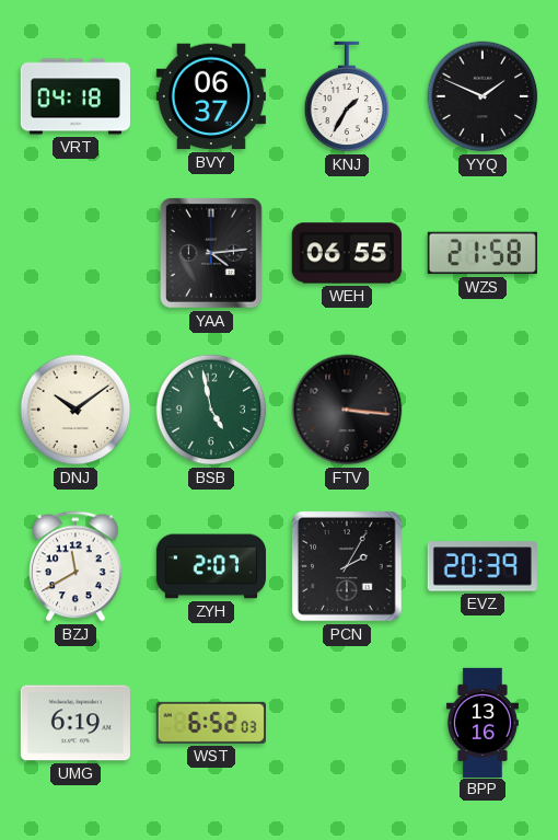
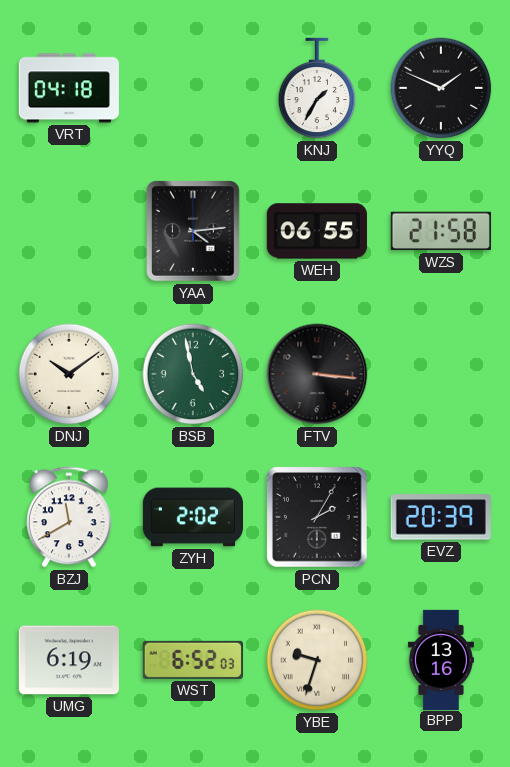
BVY: 06:37 -> none (211, 96)
ZYH: 2:07 -> 2:02 (192, 517)
YBE: none -> 9:33 (317, 660)
